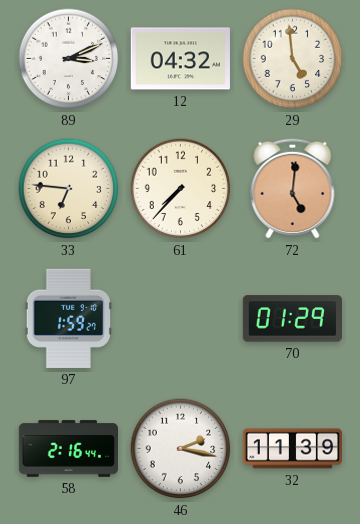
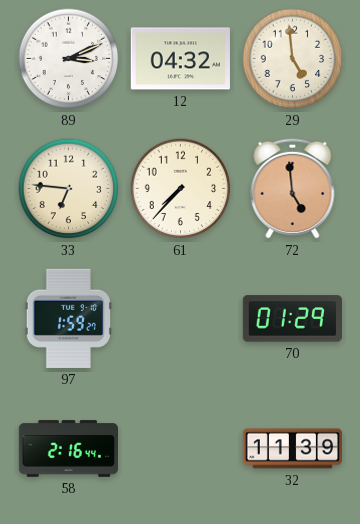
72: 5:01 -> 4:59 (293, 188)
46: 2:17 -> none (181, 449)
